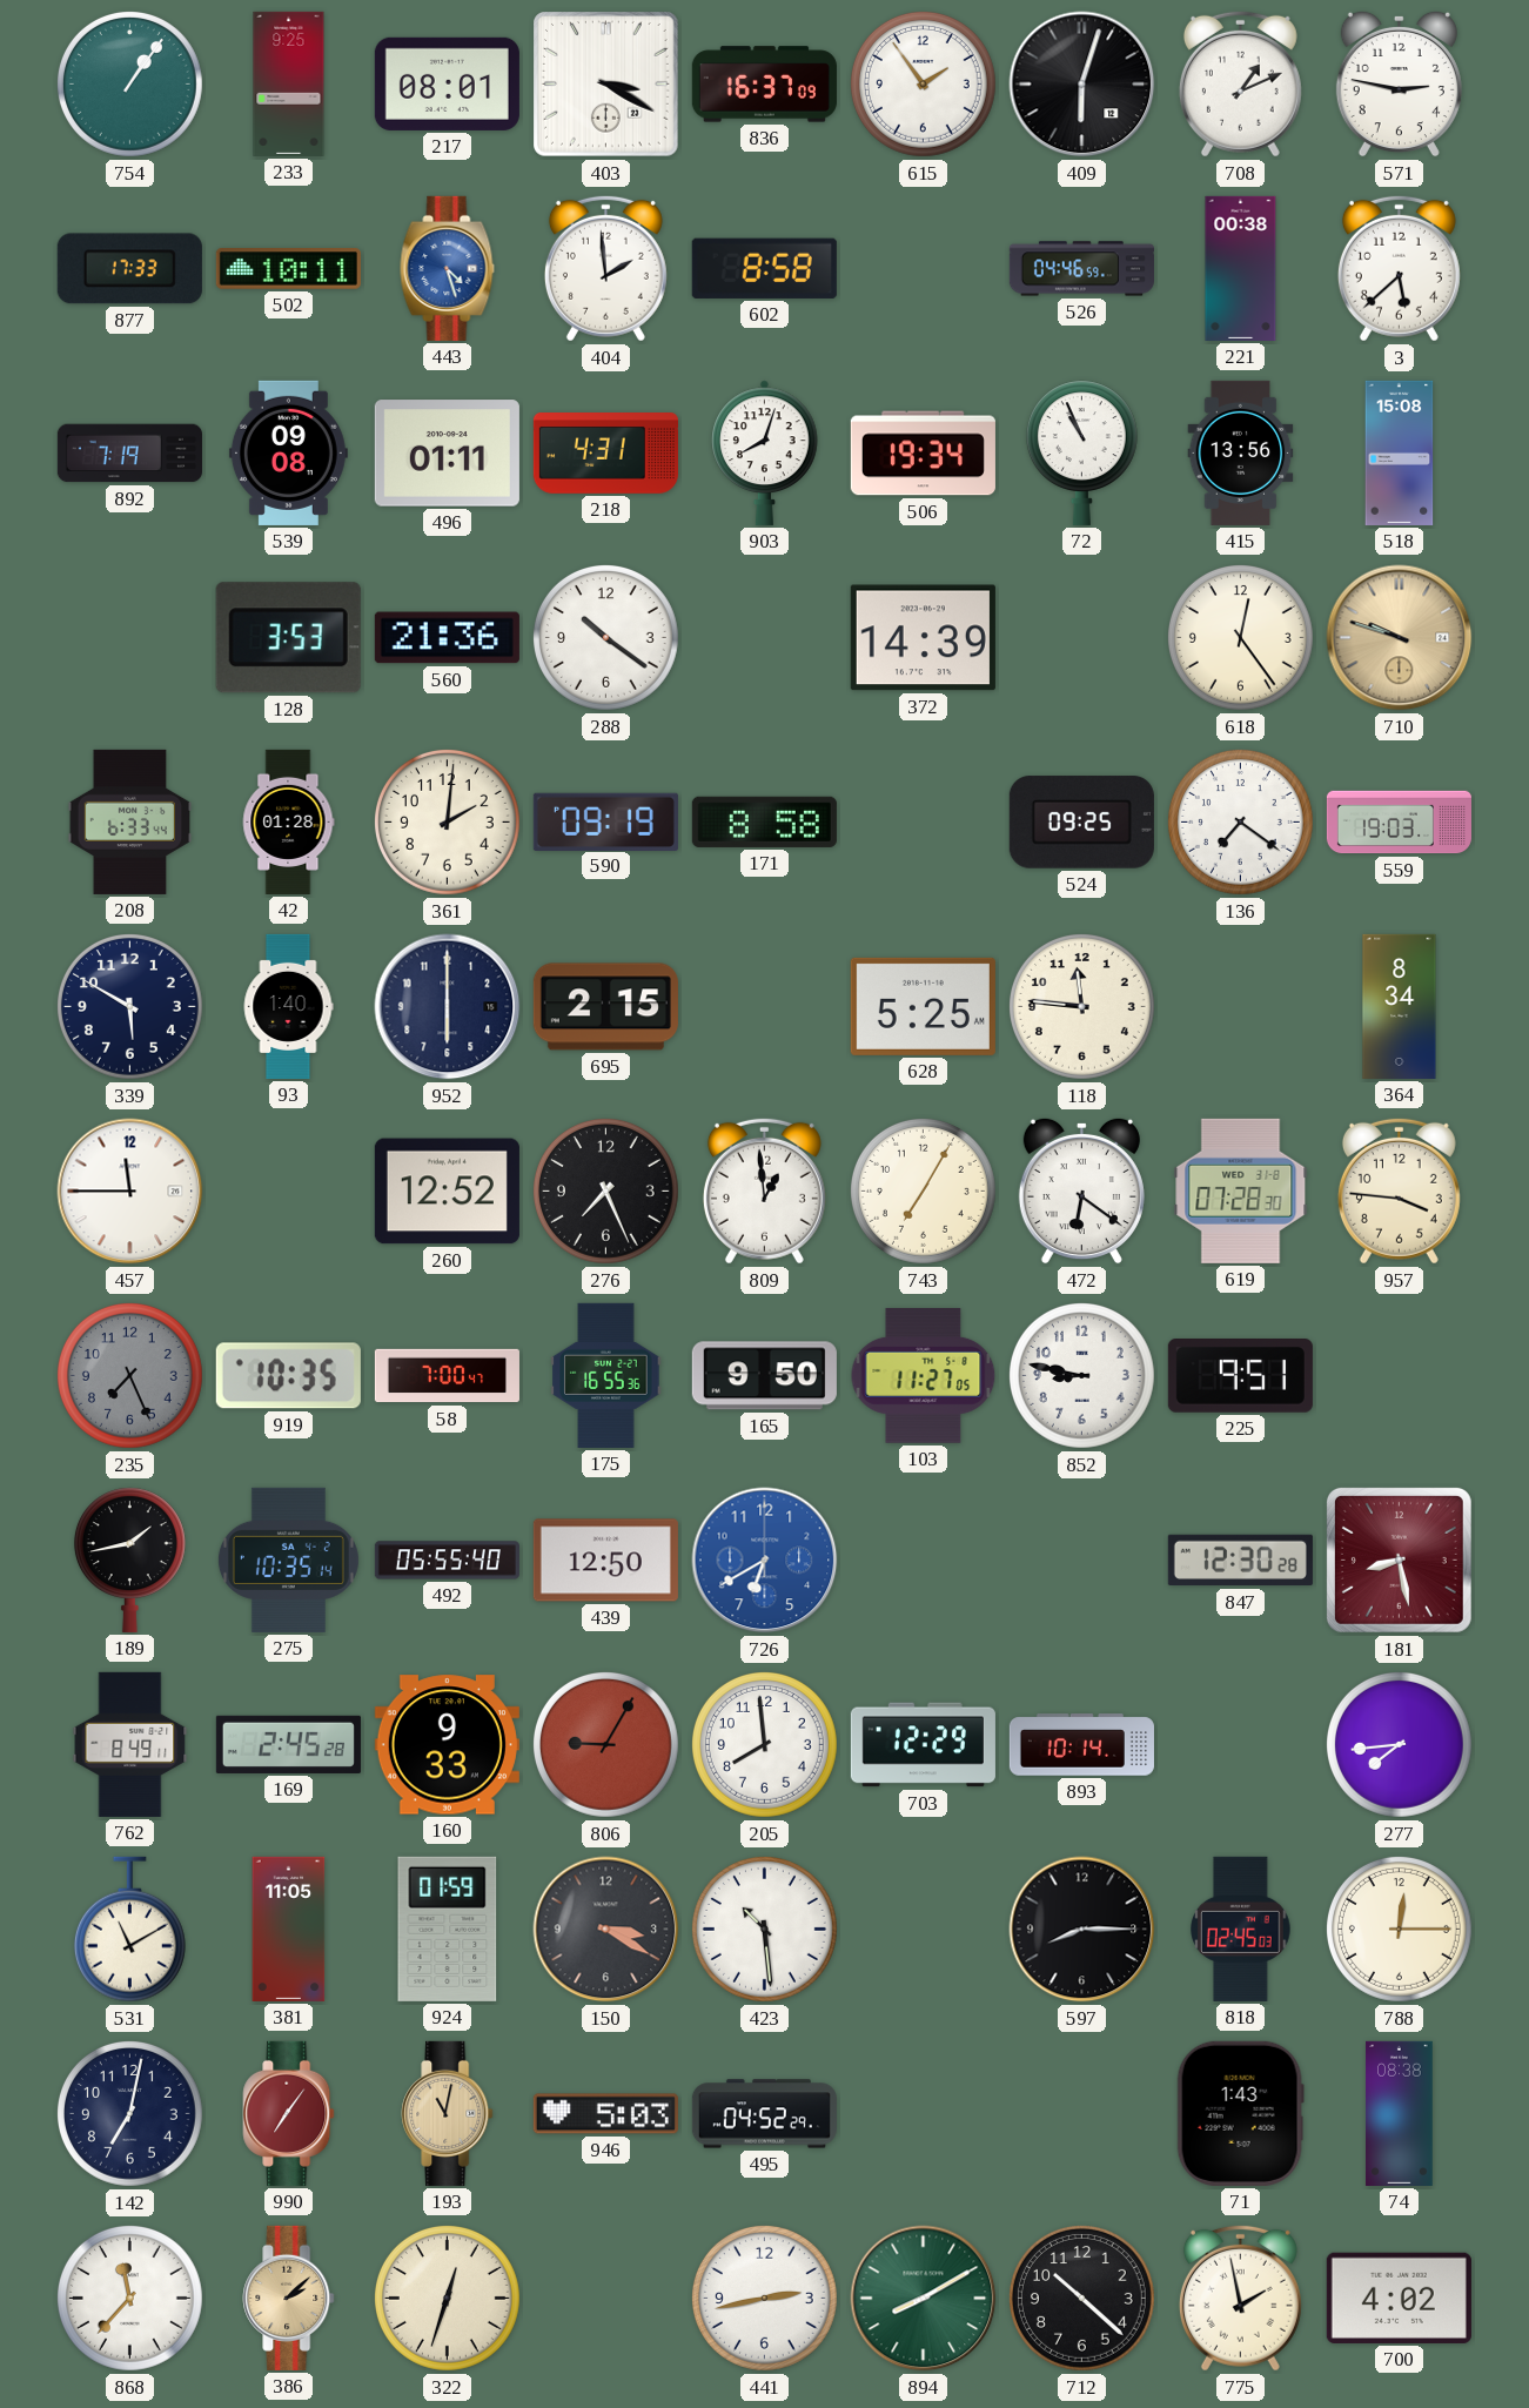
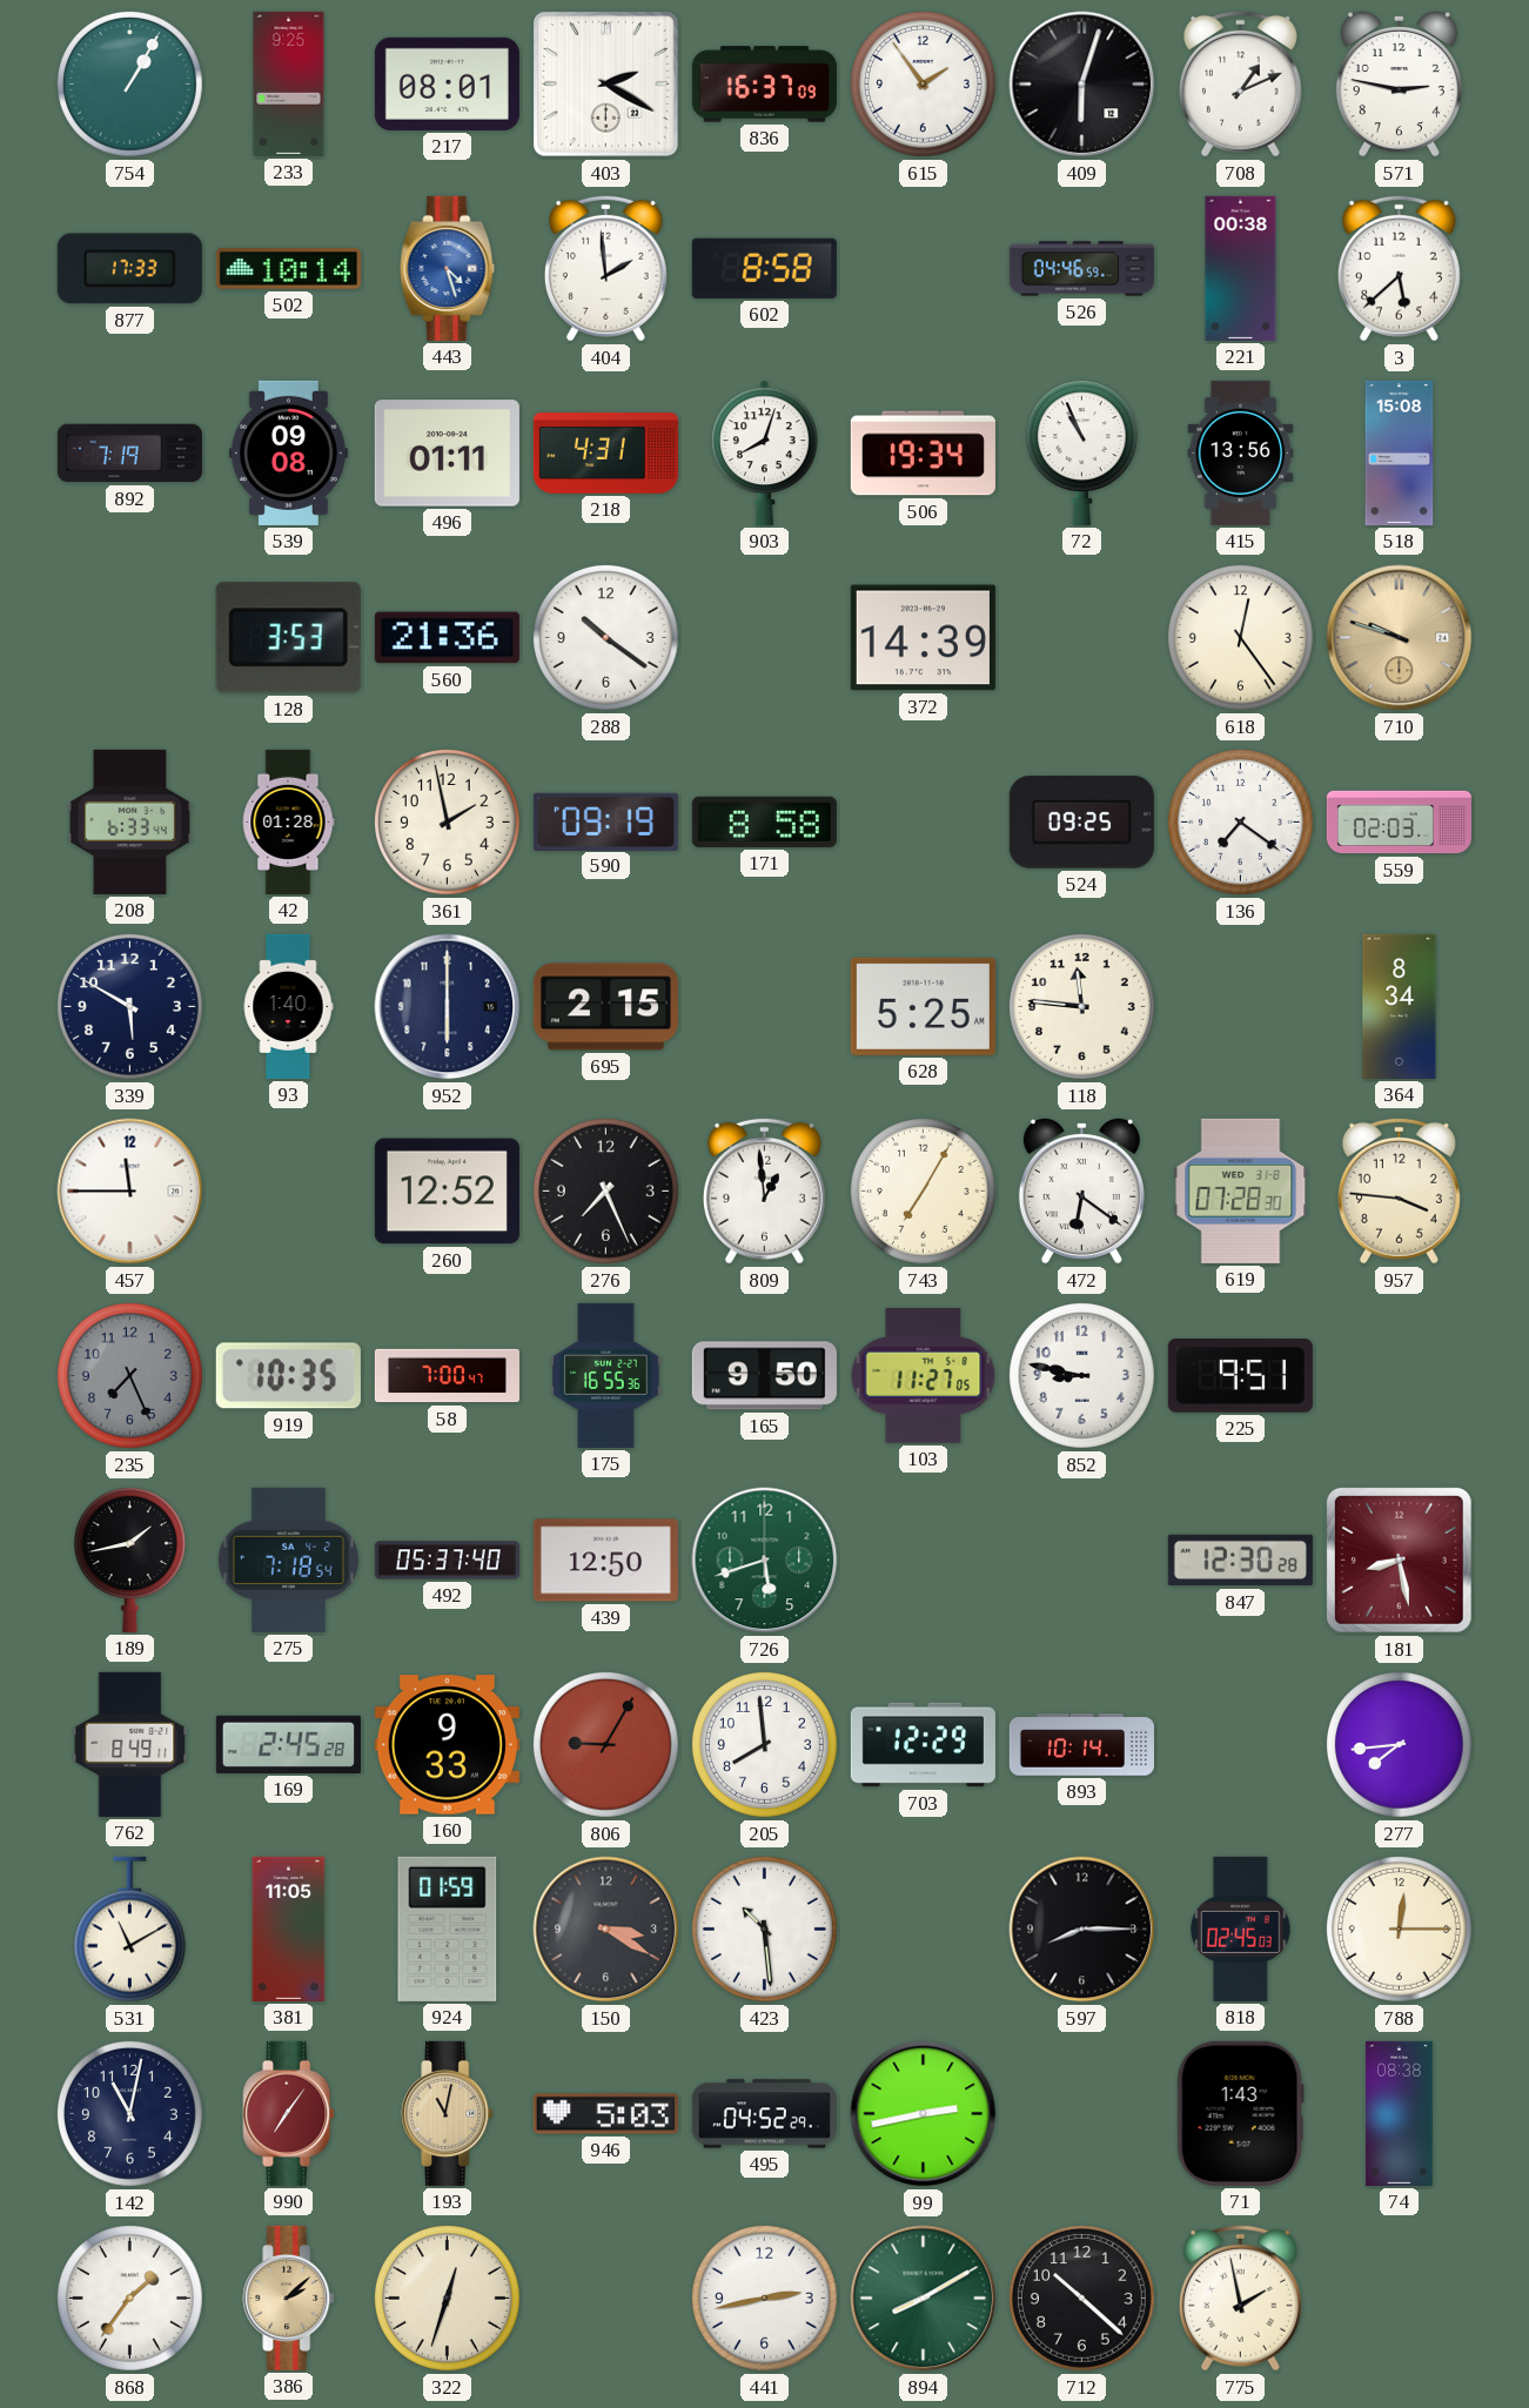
754: 1:06 -> 1:05 (129, 83)
403: 3:20 -> 2:20 (606, 85)
502: 10:11 -> 10:14 (288, 269)
361: 2:01 -> 1:58 (447, 821)
559: 19:03 -> 02:03 (1399, 823)
275: 10:35 -> 7:18 (288, 1560)
492: 05:55 -> 05:37 (447, 1561)
726: 6:40 -> 5:42 (765, 1561)
726 dial: blue -> green (765, 1561)
142: 7:02 -> 11:02 (129, 2113)
99: none -> 2:43 (924, 2114)
868: 11:37 -> 1:36 (129, 2298)
700: 4:02 -> none (1399, 2298)
